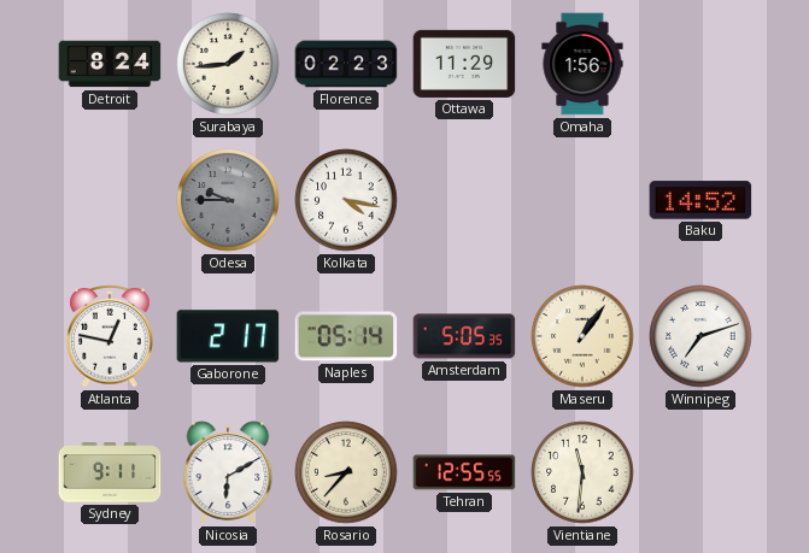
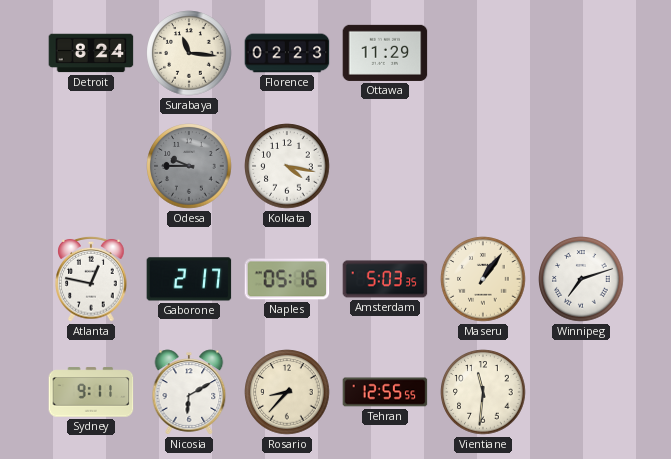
Surabaya: 1:44 -> 11:16 (189, 53)
Omaha: 1:56 -> none (582, 64)
Baku: 14:52 -> none (700, 200)
Naples: 05:14 -> 05:16 (287, 279)
Amsterdam: 5:05 -> 5:03 (385, 279)
